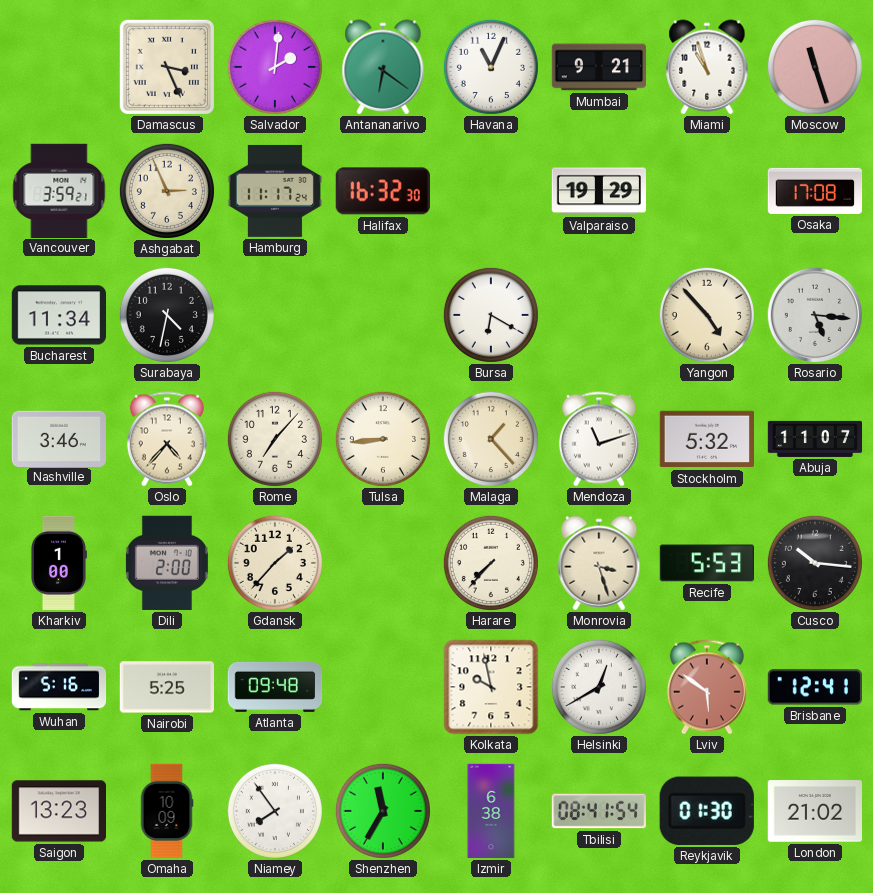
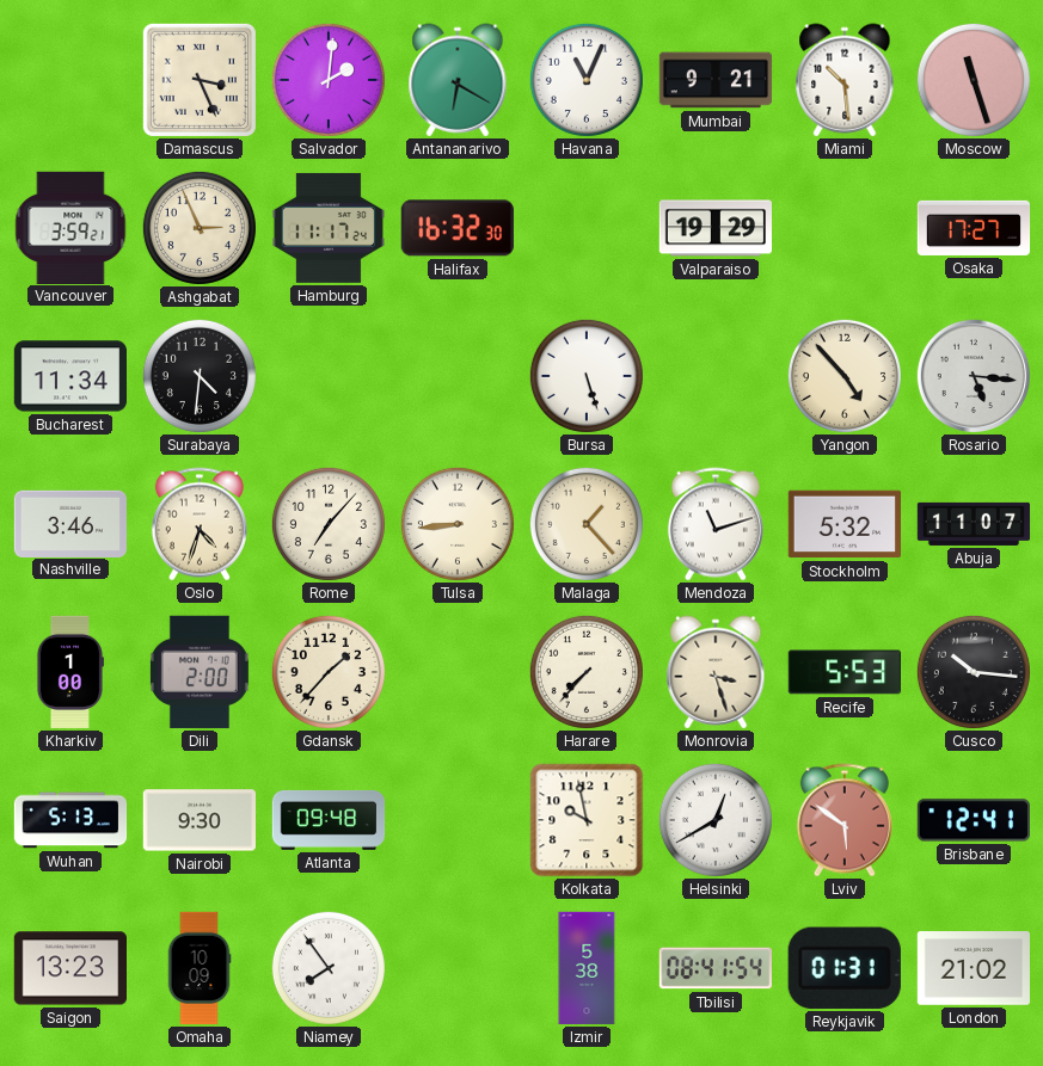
Antananarivo: 6:21 -> 6:20 (458, 80)
Miami: 10:57 -> 10:29 (845, 80)
Osaka: 17:08 -> 17:27 (974, 228)
Surabaya: 4:32 -> 4:31 (200, 376)
Bursa: 6:20 -> 5:27 (587, 376)
Oslo: 4:37 -> 4:33 (200, 524)
Wuhan: 5:16 -> 5:13 (70, 820)
Nairobi: 5:25 -> 9:30 (198, 820)
Shenzhen: 11:35 -> none (383, 811)
Izmir: 6:38 -> 5:38 (587, 968)
Reykjavik: 01:30 -> 01:31 (845, 968)
